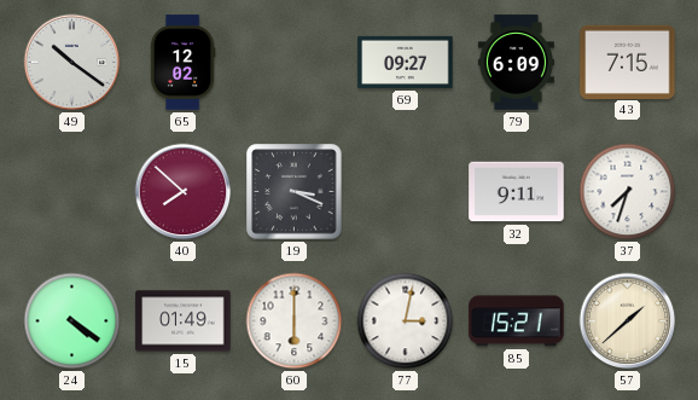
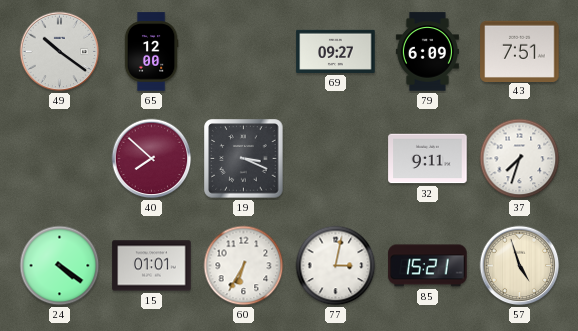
65: 12:02 -> 12:00 (151, 52)
43: 7:15 -> 7:51 (520, 51)
15: 01:49 -> 01:01 (152, 266)
60: 6:00 -> 6:35 (244, 266)
57: 1:38 -> 4:57 (520, 266)
